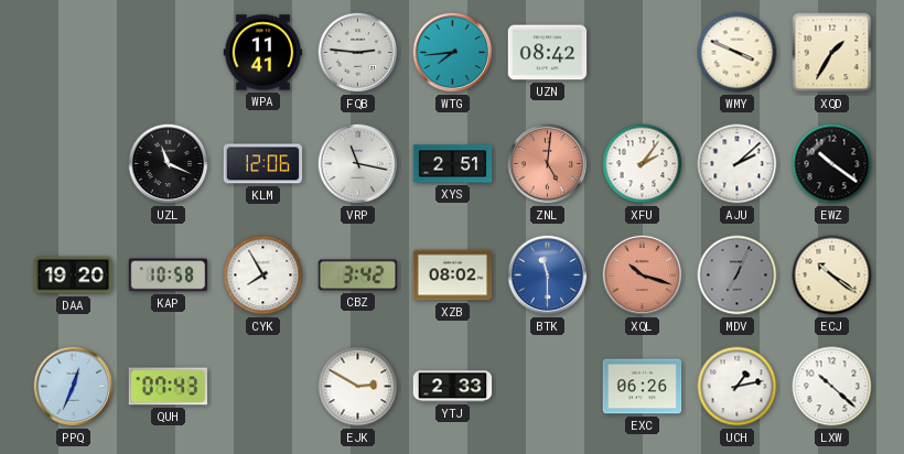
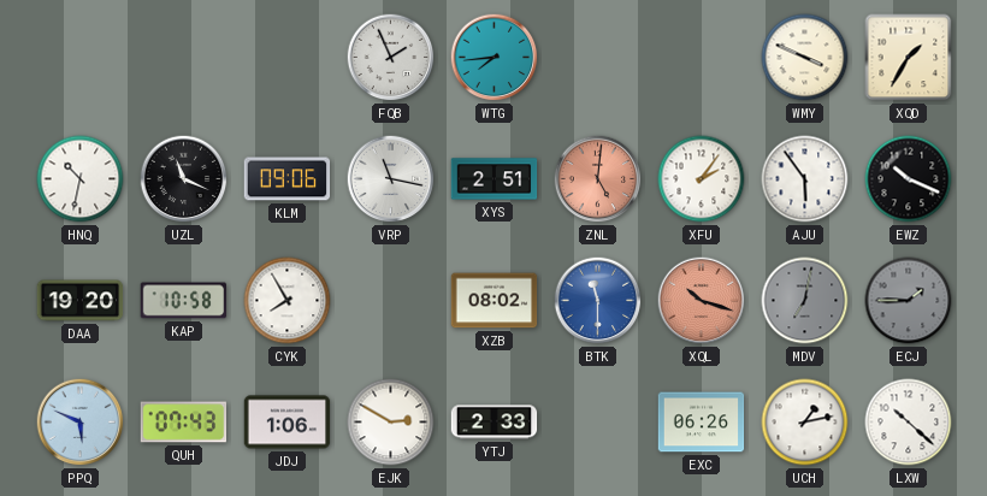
WPA: 11:41 -> none (263, 53)
FQB: 2:46 -> 1:56 (391, 58)
UZN: 08:42 -> none (548, 53)
HNQ: none -> 10:32 (81, 179)
KLM: 12:06 -> 09:06 (288, 179)
AJU: 2:08 -> 5:54 (805, 179)
EWZ: 10:21 -> 10:19 (909, 179)
CBZ: 3:42 -> none (358, 275)
MDV: 7:04 -> 7:02 (805, 301)
ECJ: 10:21 -> 1:45 (909, 301)
ECJ dial: cream -> grey (909, 301)
PPQ: 12:34 -> 5:49 (81, 423)
JDJ: none -> 1:06 (288, 423)
